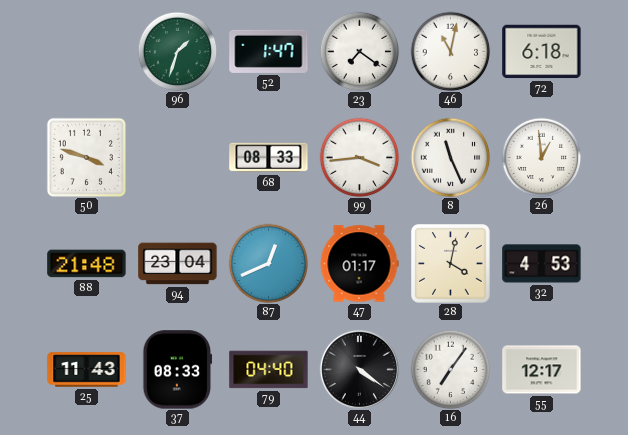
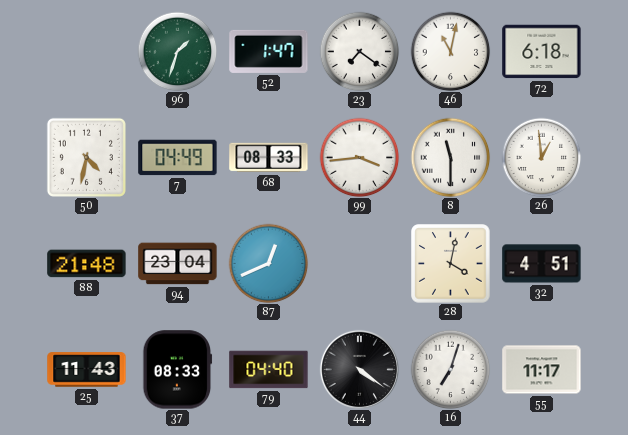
50: 3:48 -> 4:32 (86, 157)
7: none -> 04:49 (178, 158)
8: 11:26 -> 11:30 (450, 157)
47: 01:17 -> none (359, 264)
32: 4:53 -> 4:51 (542, 264)
16: 7:06 -> 7:03 (450, 369)
55: 12:17 -> 11:17 (542, 370)
